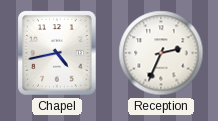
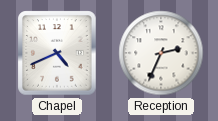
Chapel: 4:43 -> 4:41 (57, 53)
